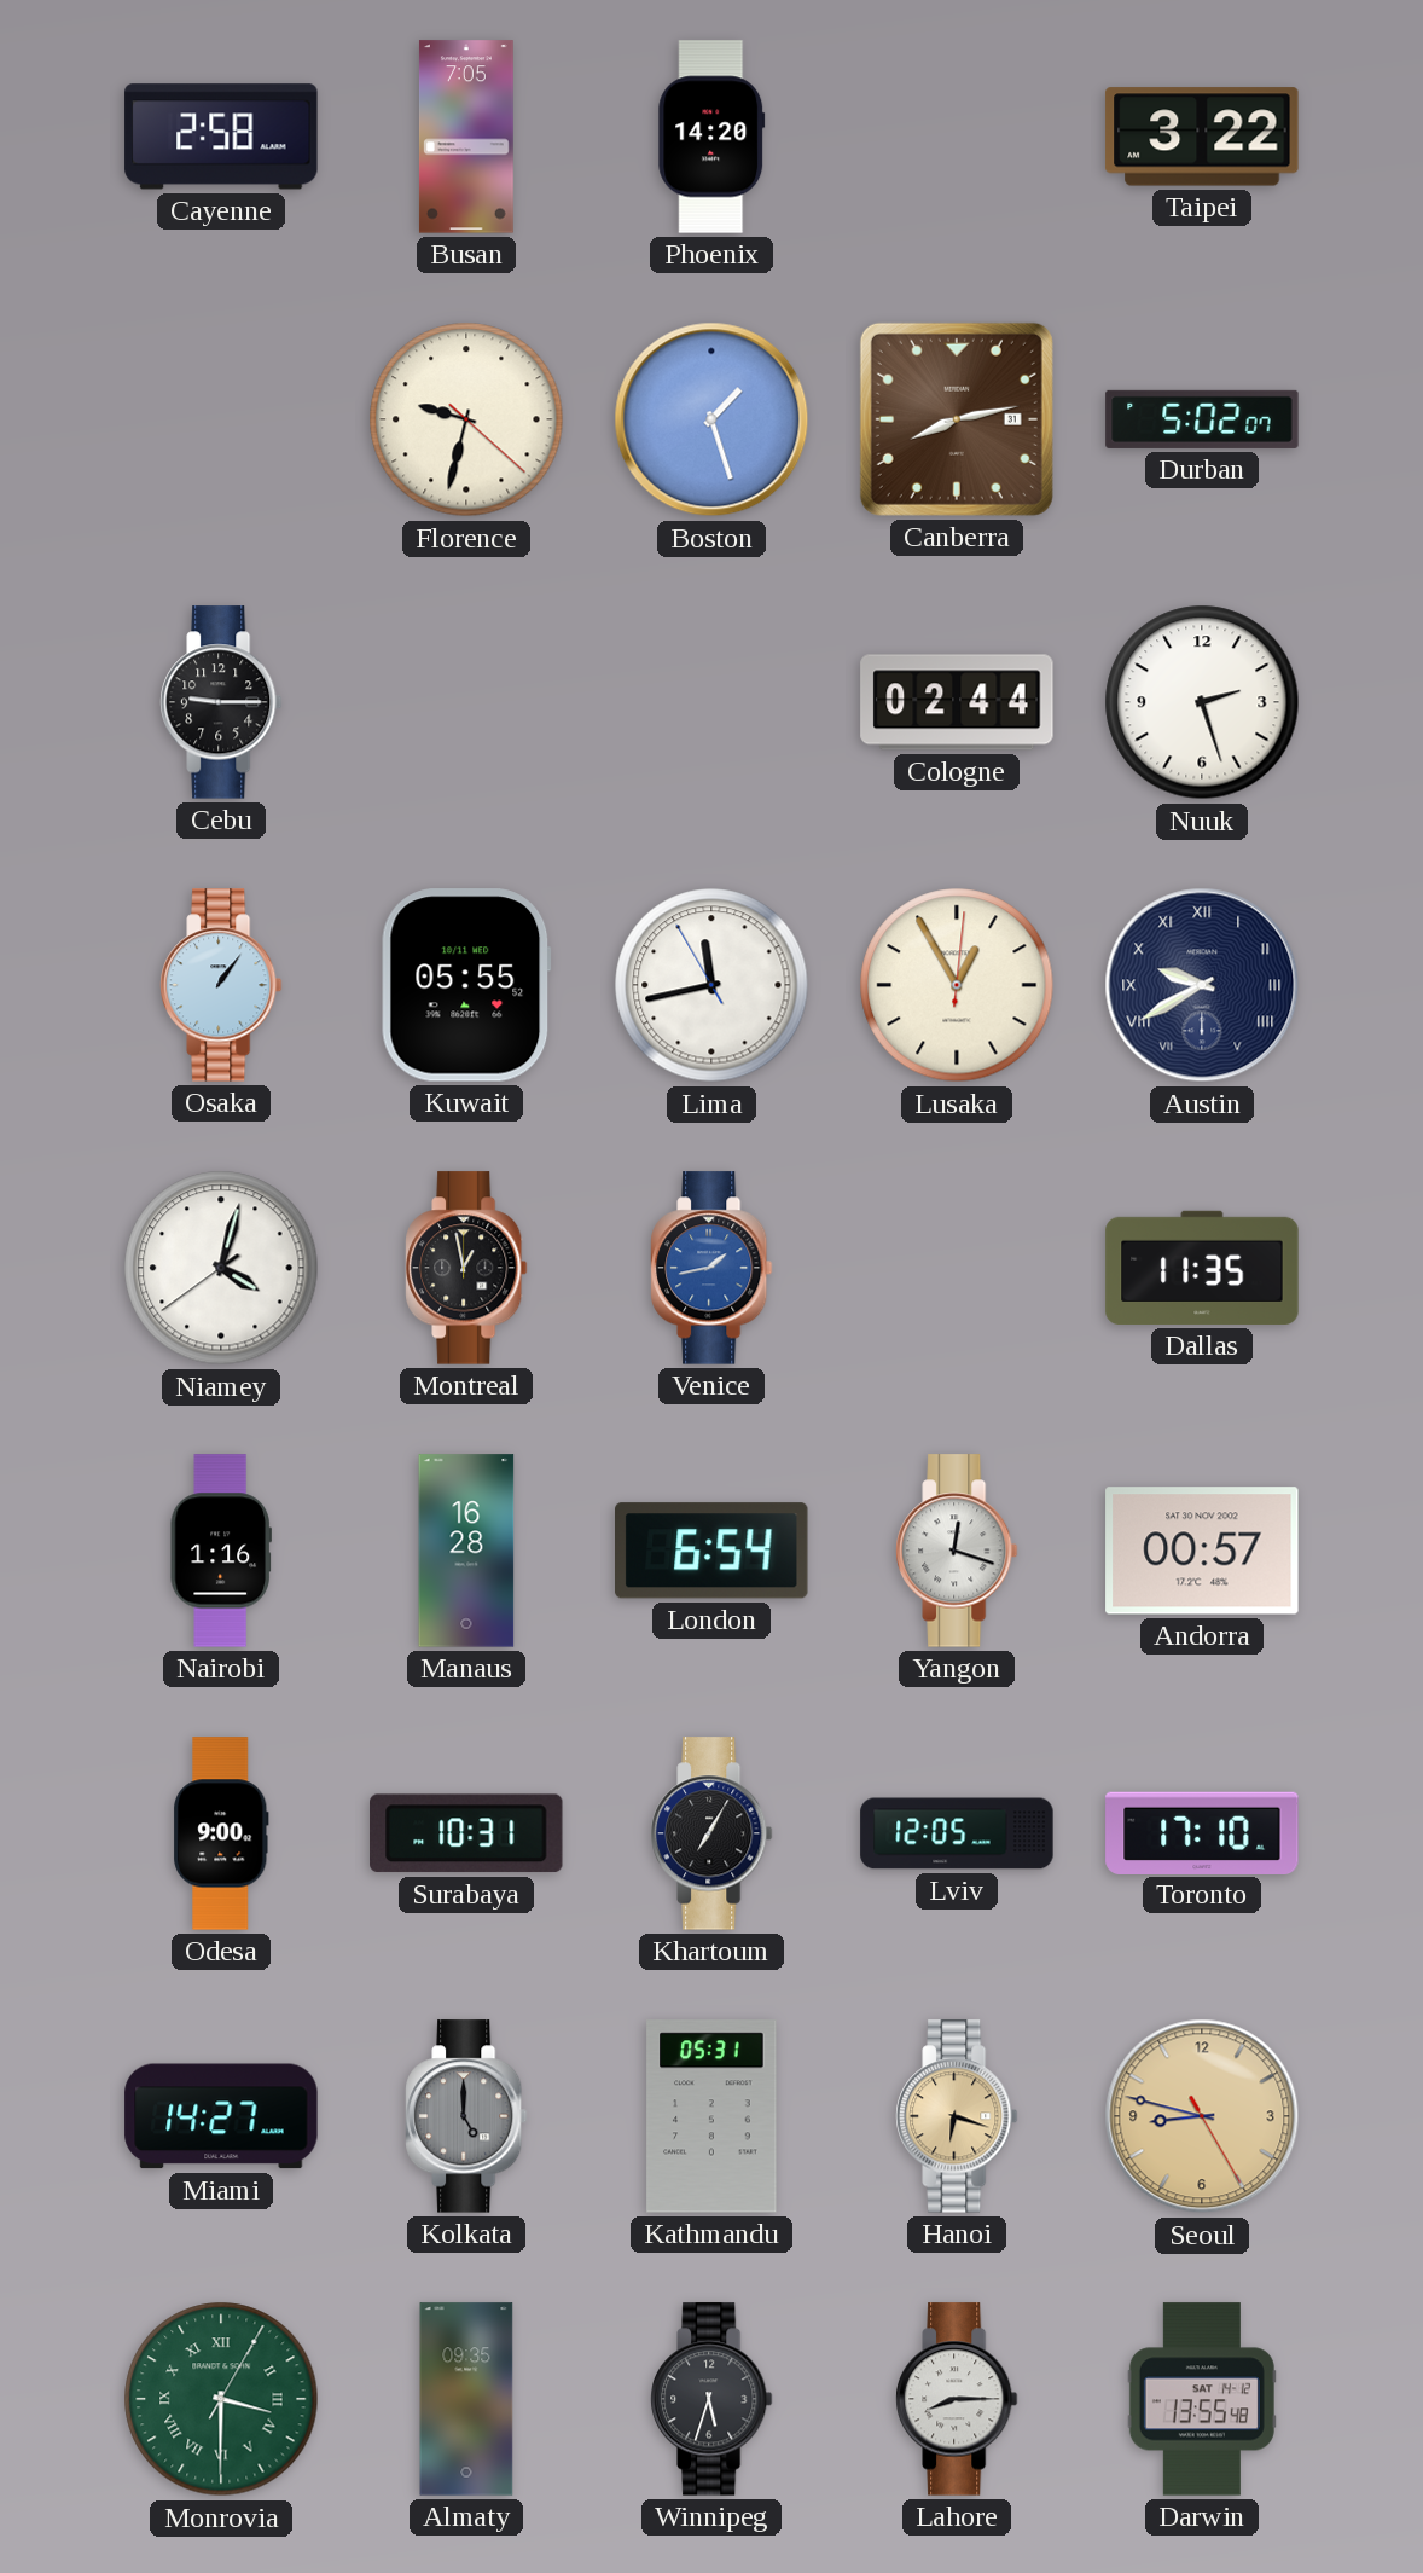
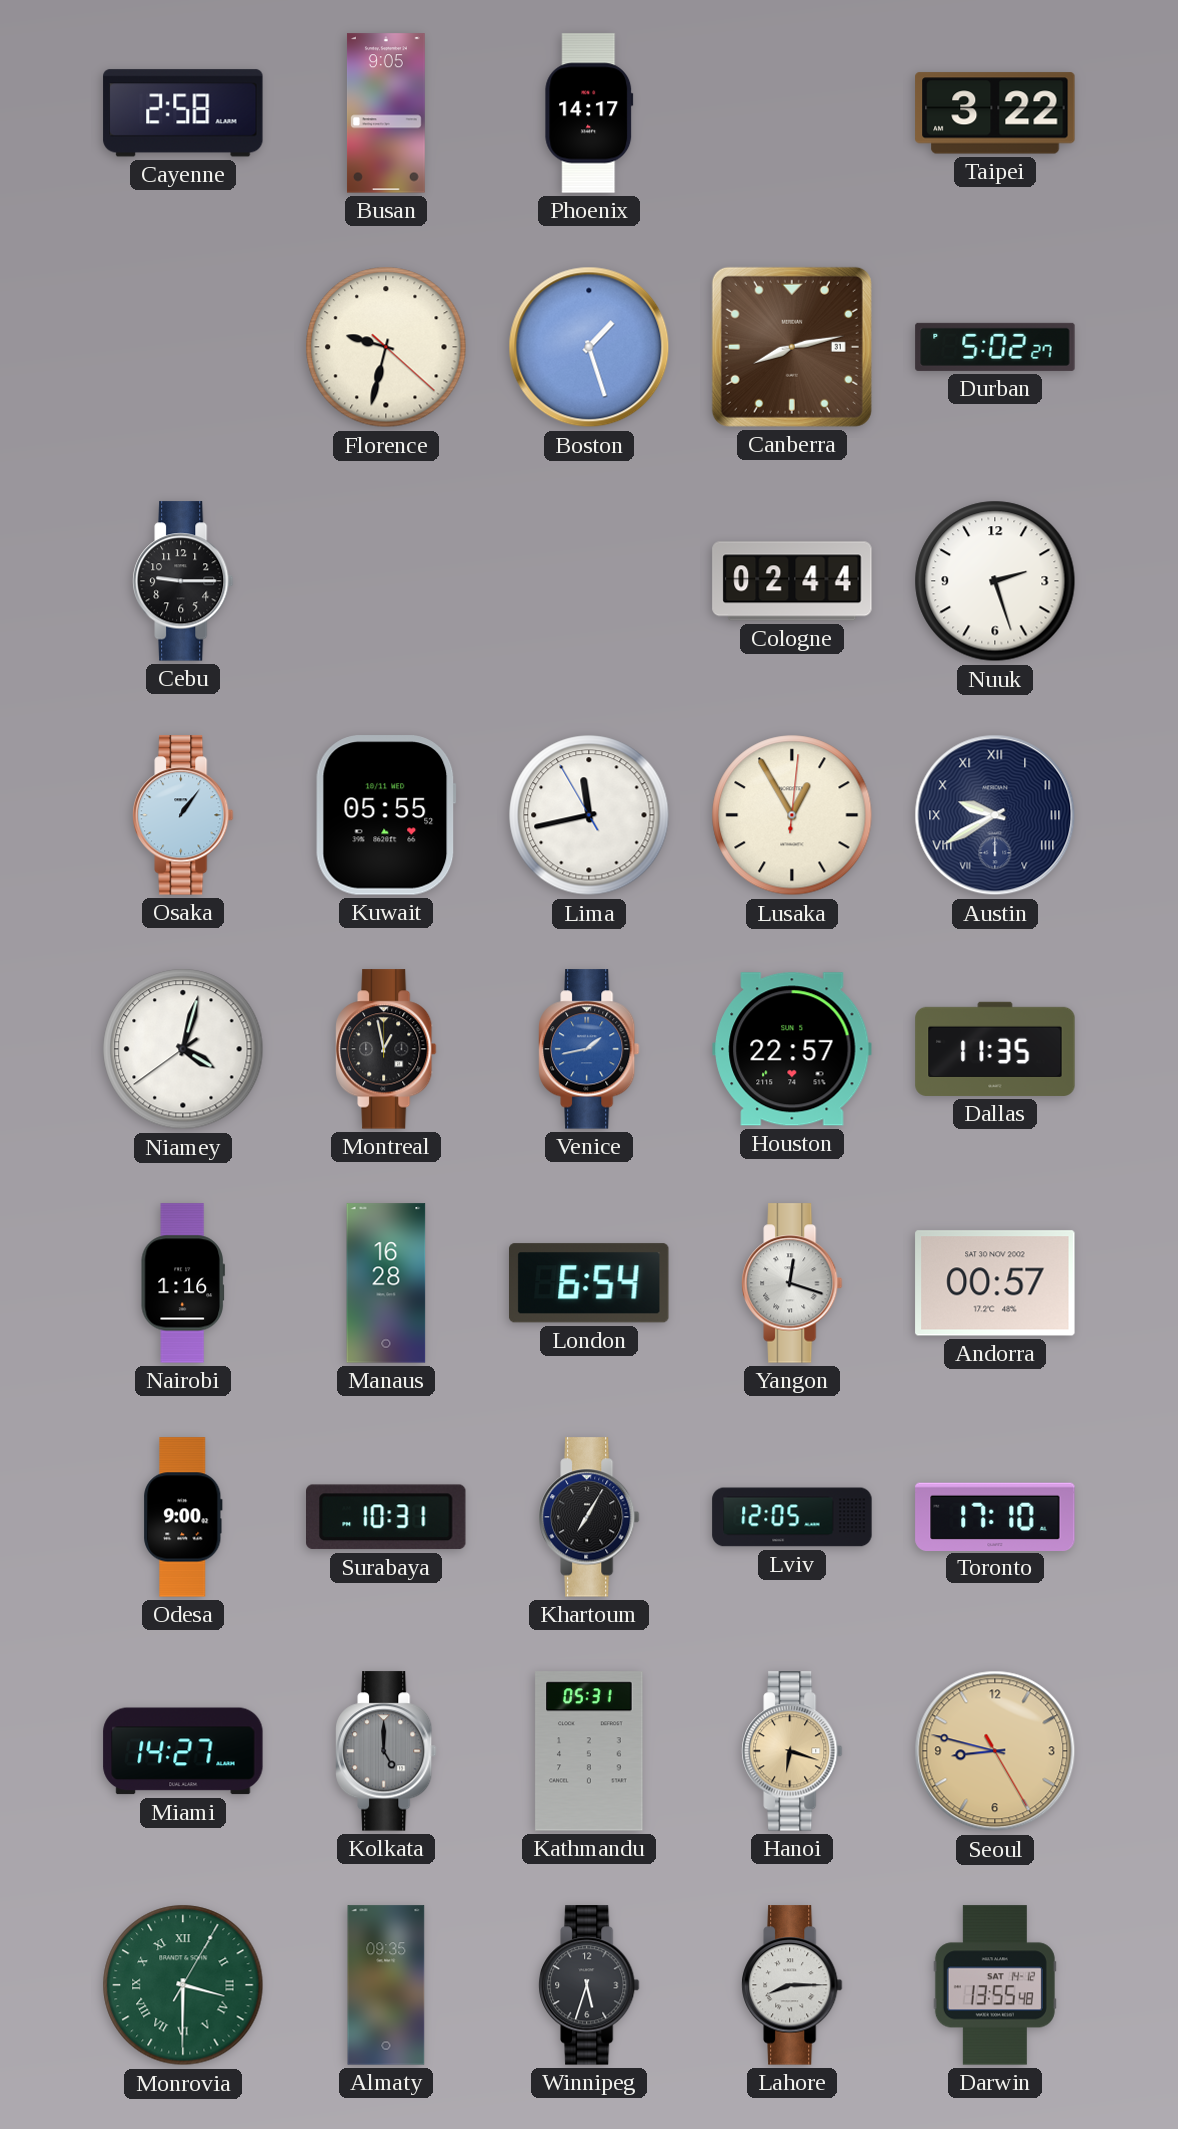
Busan: 7:05 -> 9:05 (386, 113)
Phoenix: 14:20 -> 14:17 (589, 113)
Durban: 5:02:07 -> 5:02:27 (995, 347)
Houston: none -> 22:57 (792, 1049)
